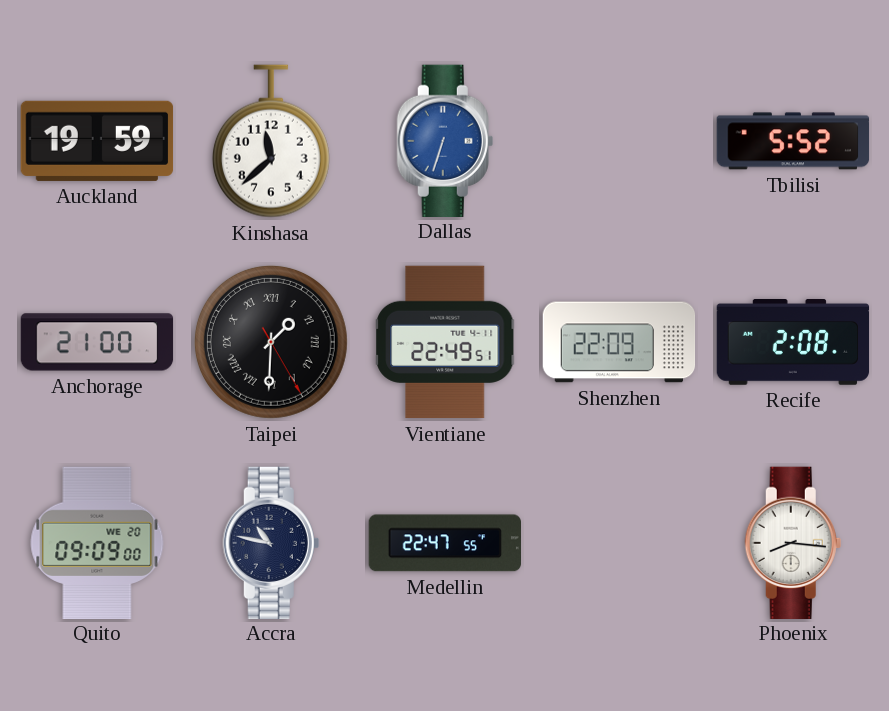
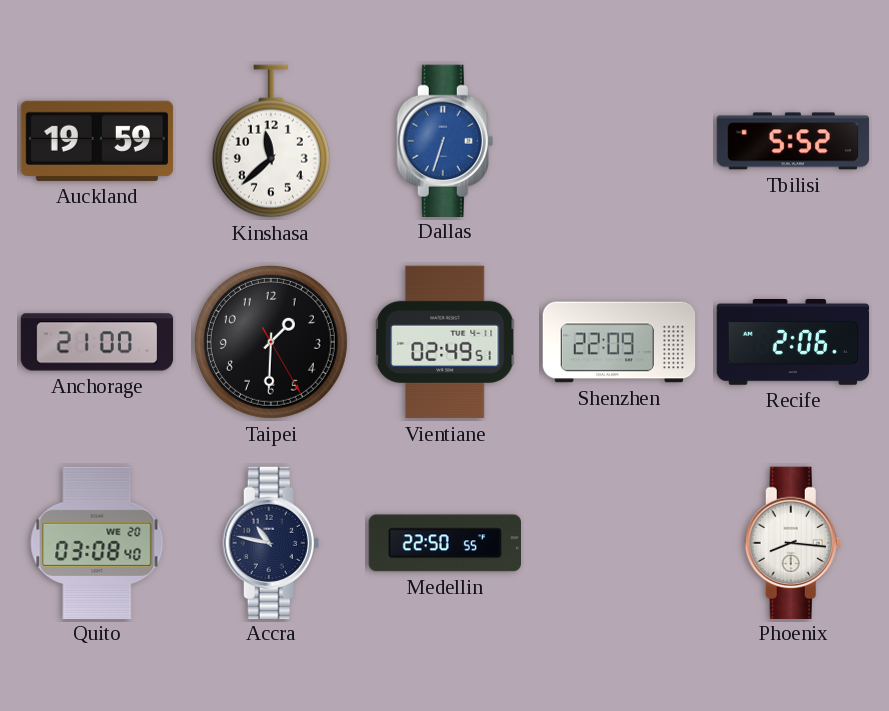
Taipei numerals: Roman -> Arabic (271, 342)
Vientiane: 22:49 -> 02:49 (446, 342)
Recife: 2:08 -> 2:06 (793, 343)
Quito: 09:09 -> 03:08 (97, 542)
Medellin: 22:47 -> 22:50 (444, 543)
